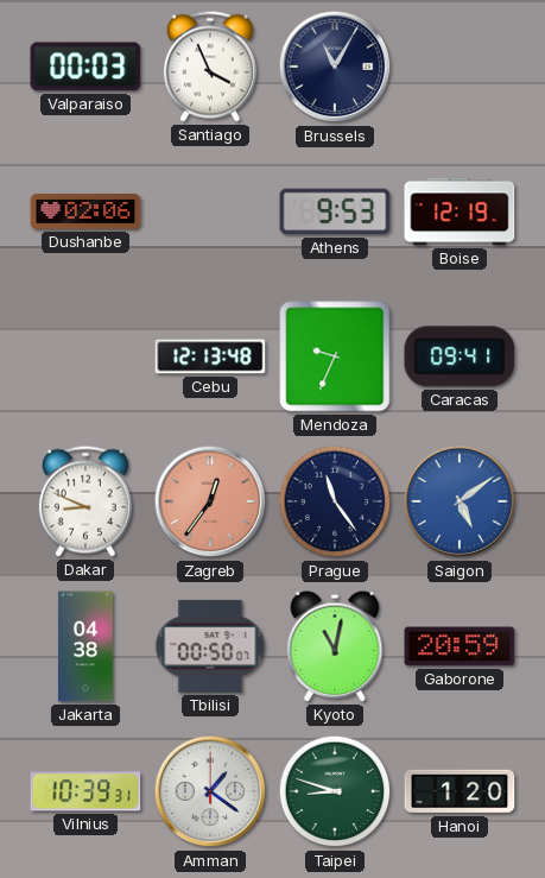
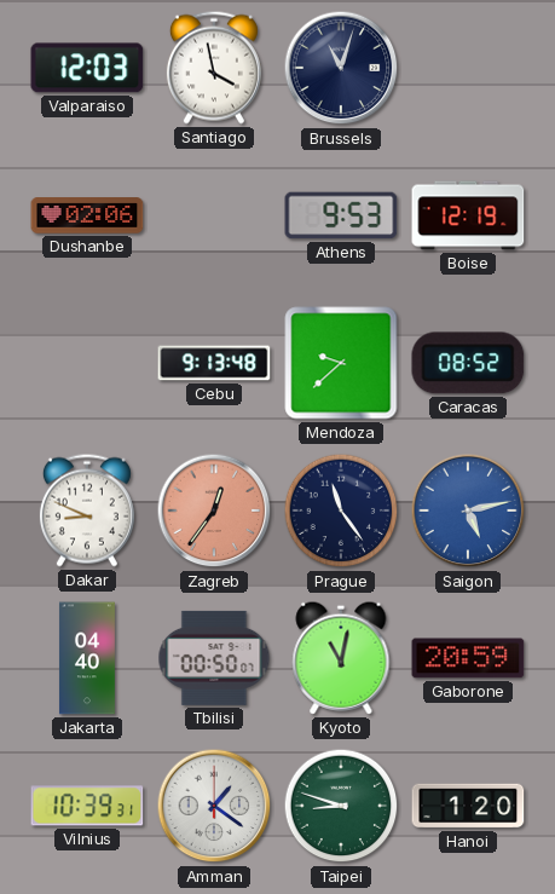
Valparaiso: 00:03 -> 12:03 (87, 68)
Santiago: 3:56 -> 3:58 (214, 68)
Brussels: 11:05 -> 11:03 (341, 68)
Cebu: 12:13 -> 9:13 (214, 363)
Mendoza: 9:34 -> 9:38 (341, 363)
Caracas: 09:41 -> 08:52 (468, 363)
Saigon: 5:09 -> 5:13 (468, 511)
Jakarta: 04:38 -> 04:40 (87, 658)
